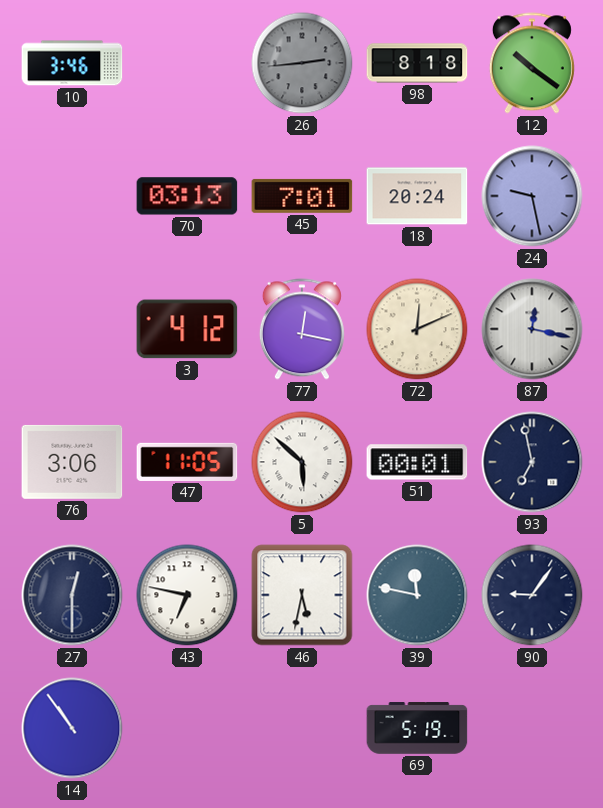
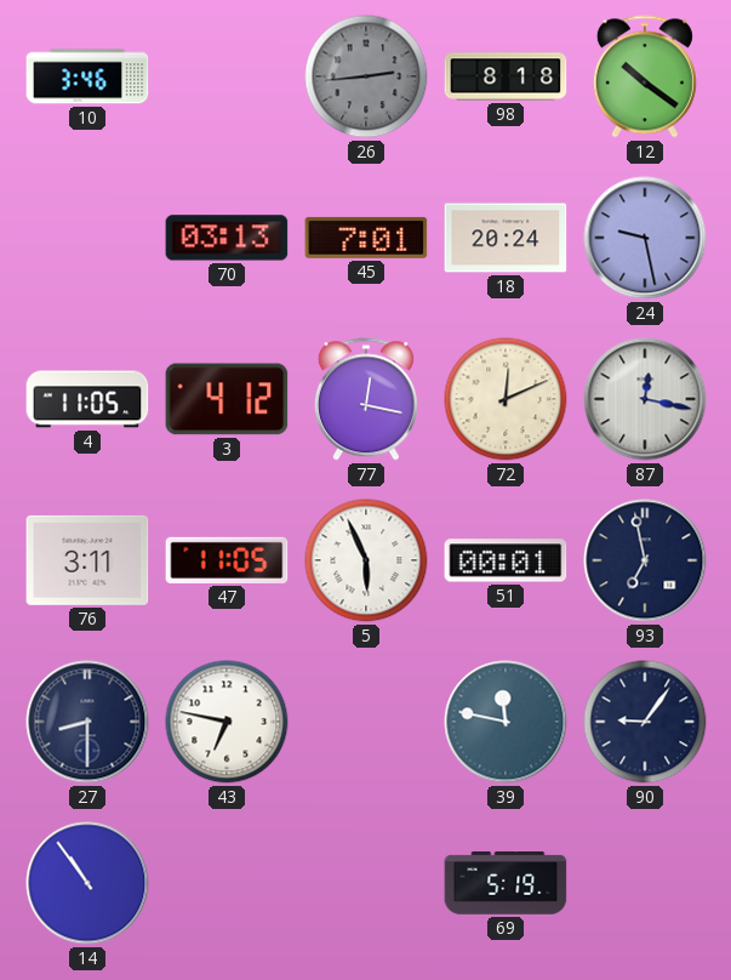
4: none -> 11:05 (87, 399)
76: 3:06 -> 3:11 (87, 560)
5: 5:52 -> 5:56 (366, 560)
27: 12:30 -> 8:30 (87, 722)
46: 5:32 -> none (302, 595)
